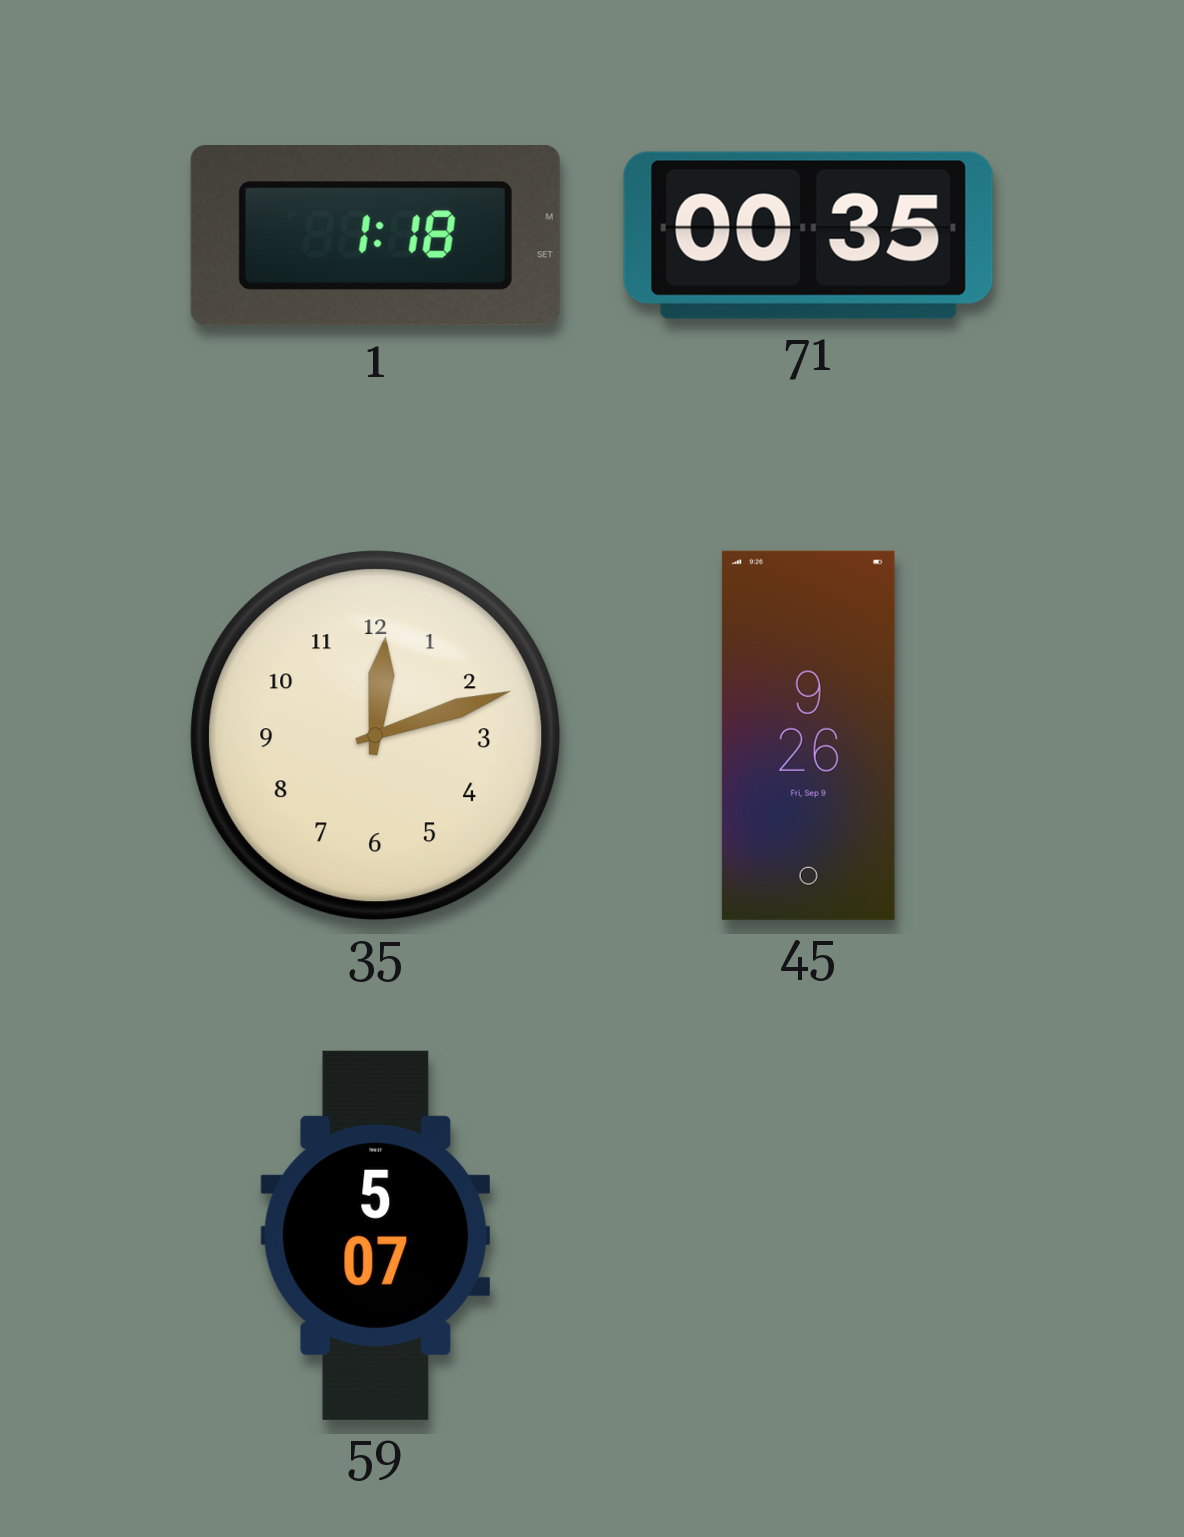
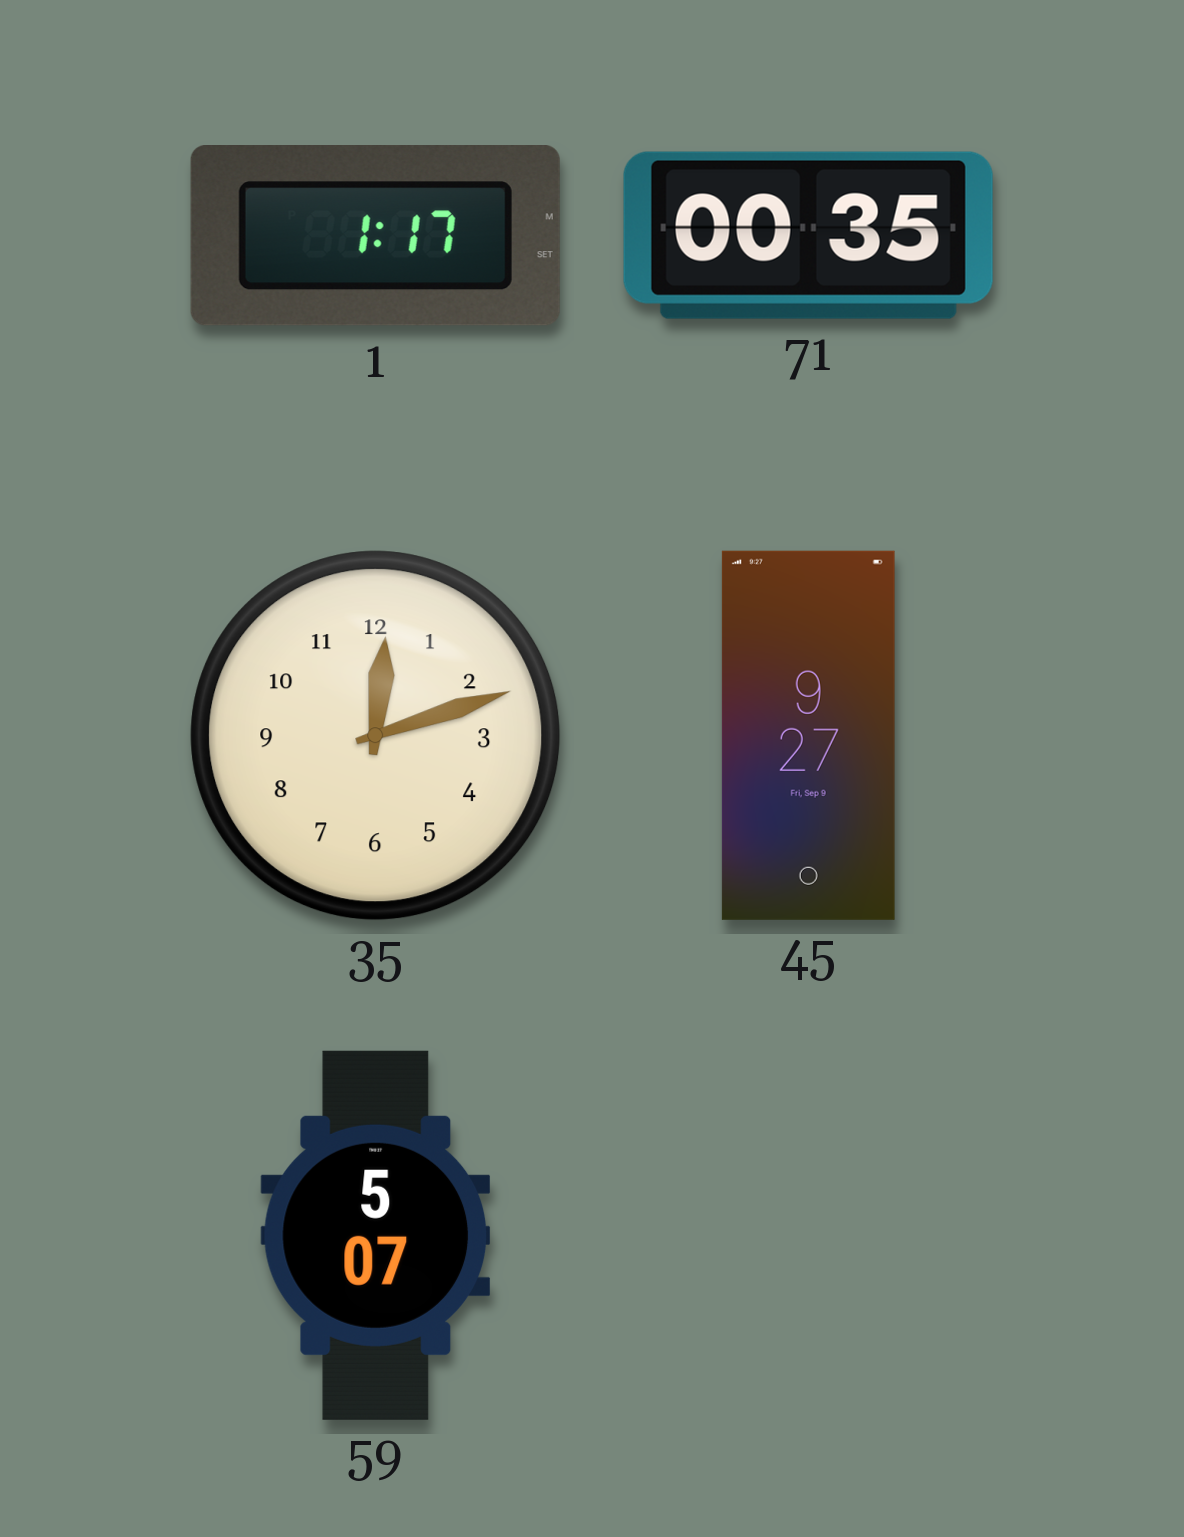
1: 1:18 -> 1:17 (375, 236)
45: 9:26 -> 9:27 (808, 735)
